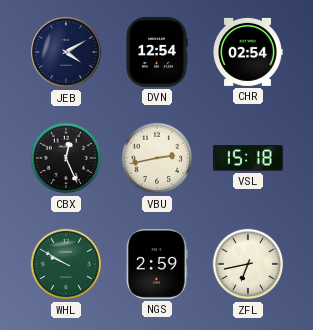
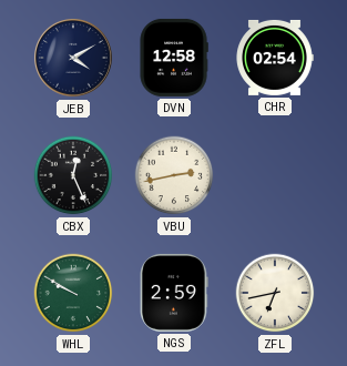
DVN: 12:54 -> 12:58 (174, 58)
VSL: 15:18 -> none (248, 158)
